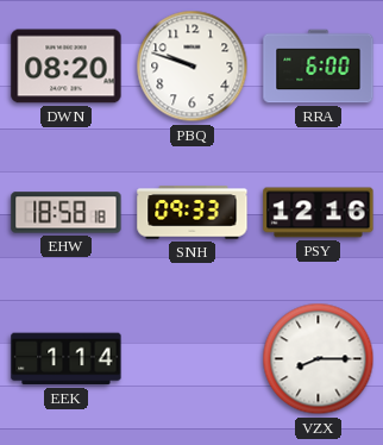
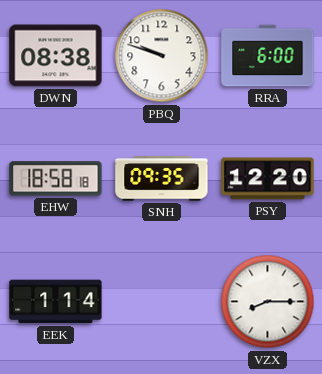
DWN: 08:20 -> 08:38 (56, 56)
SNH: 09:33 -> 09:35 (162, 179)
PSY: 12:16 -> 12:20 (268, 179)
